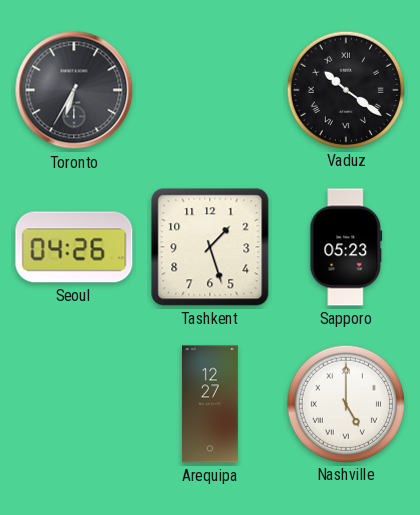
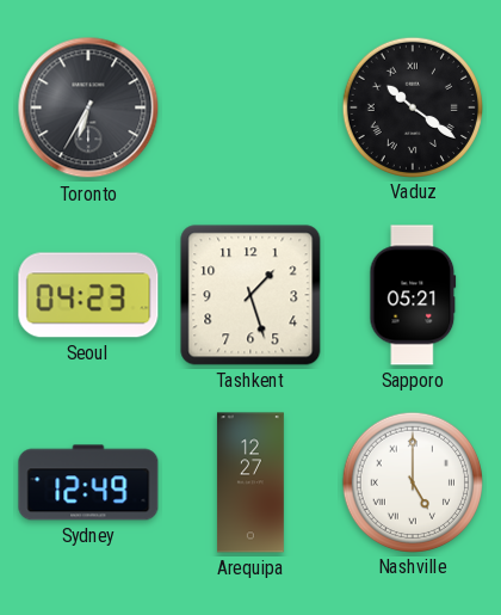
Seoul: 04:26 -> 04:23 (88, 295)
Sapporo: 05:23 -> 05:21 (413, 295)
Sydney: none -> 12:49 (88, 482)
